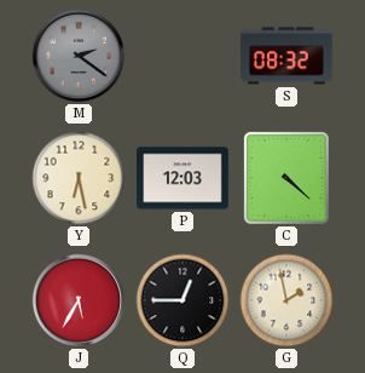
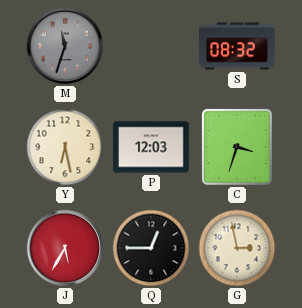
M: 2:21 -> 11:33 (65, 46)
C: 4:22 -> 3:33 (237, 147)
G: 1:58 -> 2:58 (237, 248)
